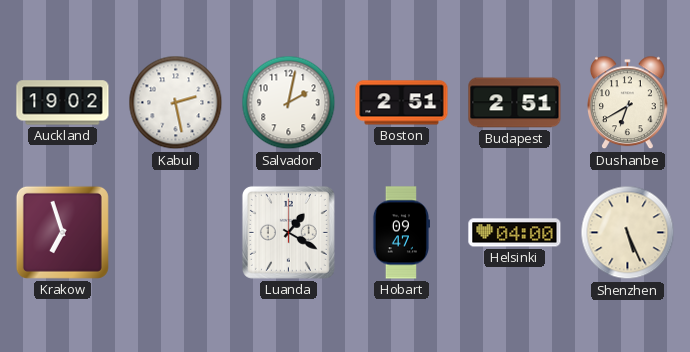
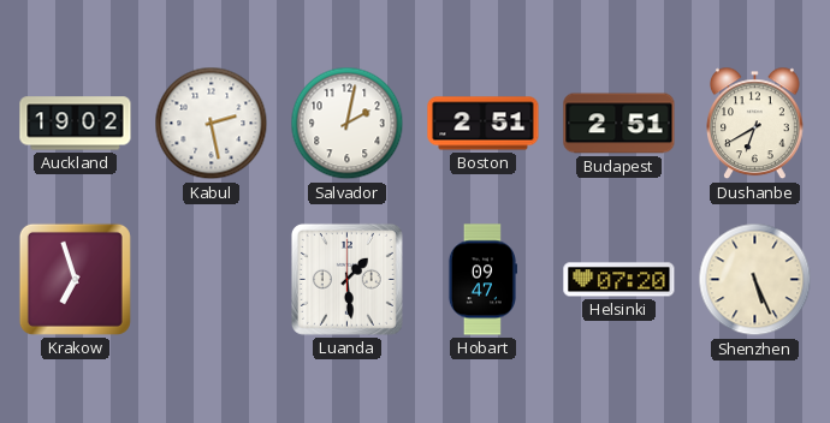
Luanda: 1:20 -> 1:29 (346, 279)
Helsinki: 04:00 -> 07:20 (619, 280)
